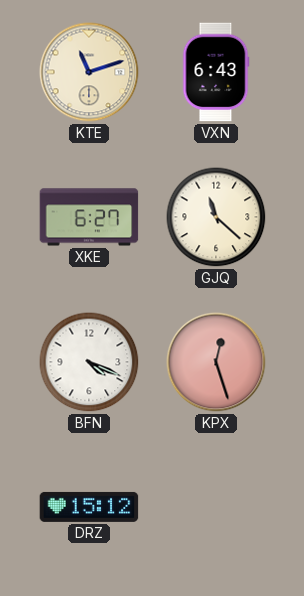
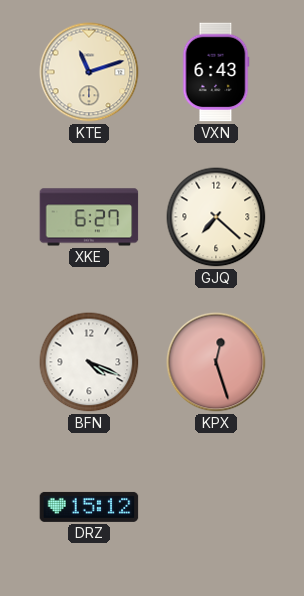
GJQ: 11:22 -> 7:22 (216, 217)
